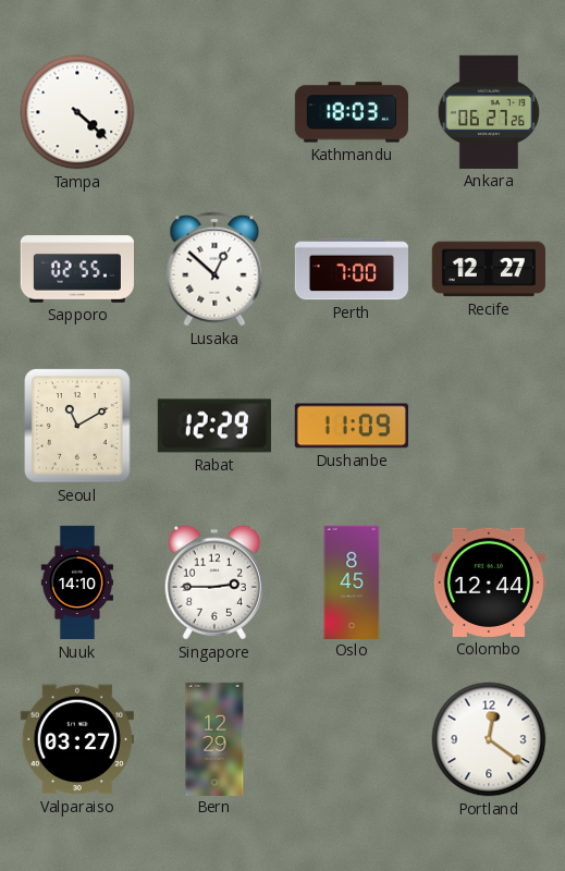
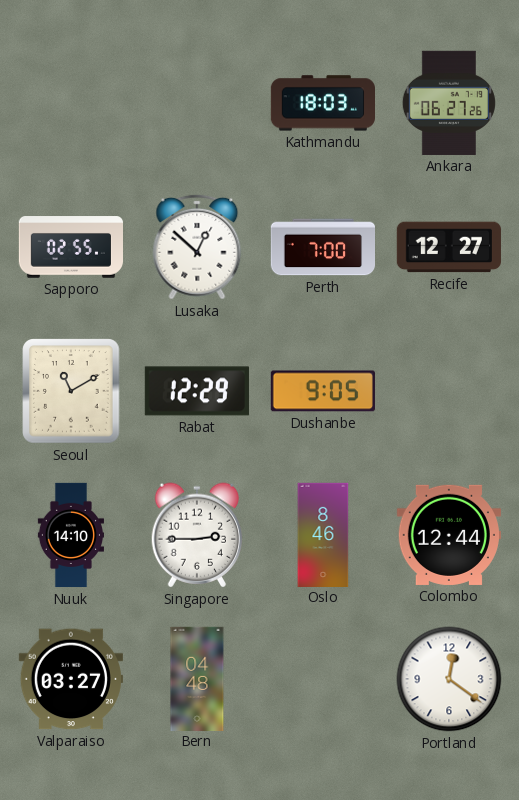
Tampa: 4:22 -> none (77, 112)
Dushanbe: 11:09 -> 9:05 (323, 391)
Oslo: 8:45 -> 8:46 (323, 534)
Bern: 12:29 -> 04:48 (197, 678)
